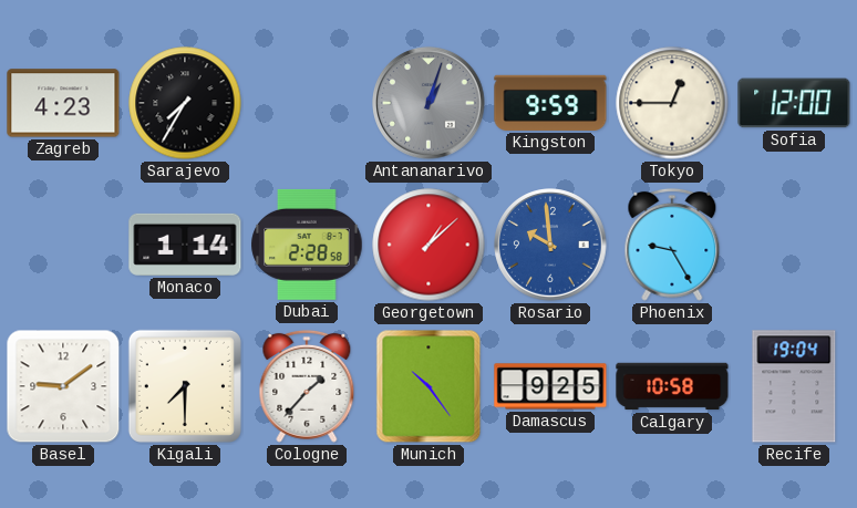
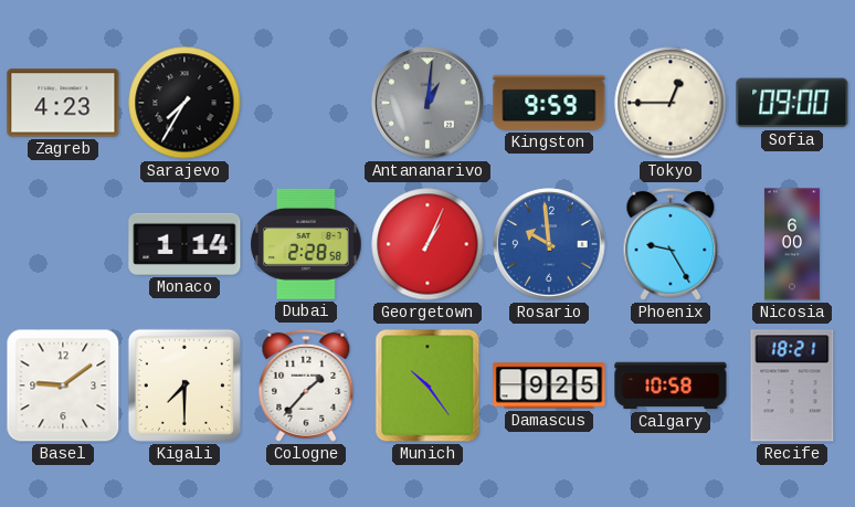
Antananarivo: 1:03 -> 1:01 (427, 103)
Sofia: 12:00 -> 09:00 (792, 103)
Georgetown: 1:08 -> 1:04 (427, 244)
Nicosia: none -> 6:00 (792, 244)
Recife: 19:04 -> 18:21 (792, 385)
